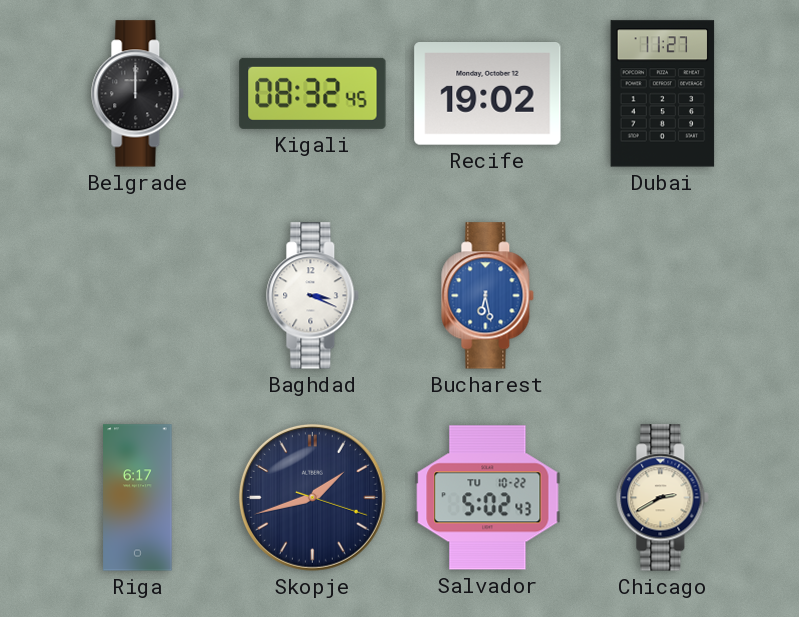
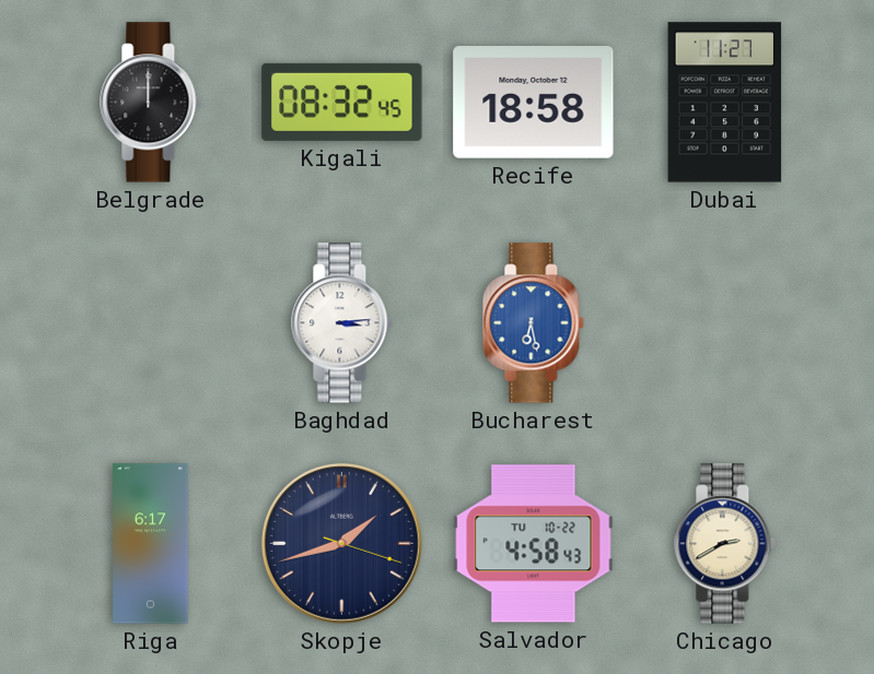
Recife: 19:02 -> 18:58 (534, 103)
Baghdad: 3:19 -> 3:14 (342, 323)
Salvador: 5:02 -> 4:58 (534, 544)
